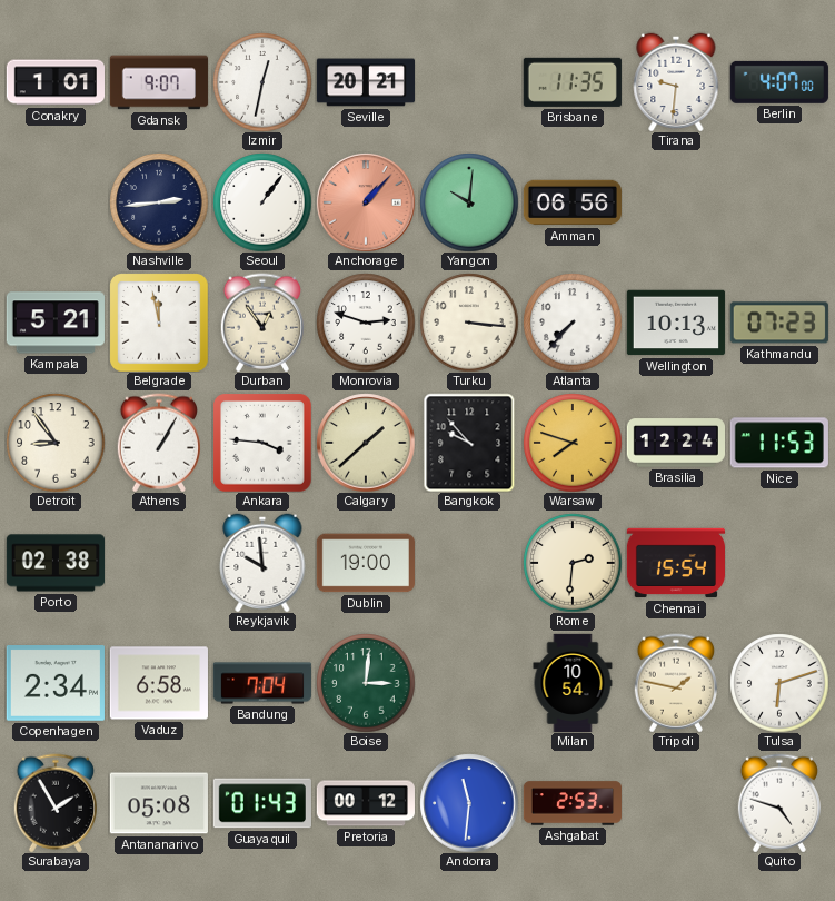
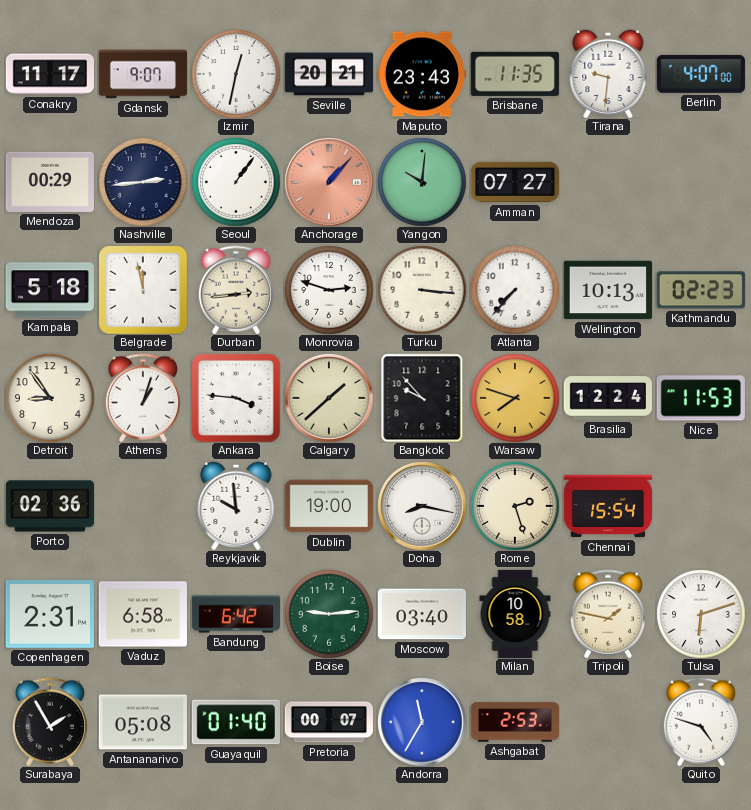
Conakry: 1:01 -> 11:17 (49, 74)
Maputo: none -> 23:43 (422, 74)
Mendoza: none -> 00:29 (50, 182)
Amman: 06:56 -> 07:27 (515, 182)
Kampala: 5:21 -> 5:18 (50, 290)
Durban: 12:54 -> 2:44 (236, 290)
Kathmandu: 07:23 -> 02:23 (701, 290)
Athens: 1:05 -> 1:03 (143, 398)
Porto: 02:38 -> 02:36 (49, 506)
Doha: none -> 8:17 (422, 506)
Rome: 2:31 -> 2:27 (515, 506)
Copenhagen: 2:34 -> 2:31 (50, 615)
Bandung: 7:04 -> 6:42 (235, 614)
Boise: 3:01 -> 9:14 (329, 614)
Moscow: none -> 03:40 (422, 614)
Milan: 10:54 -> 10:58 (515, 613)
Guayaquil: 01:43 -> 01:40 (236, 722)
Pretoria: 00:12 -> 00:07 (328, 722)
Andorra: 11:31 -> 11:35 (422, 722)
